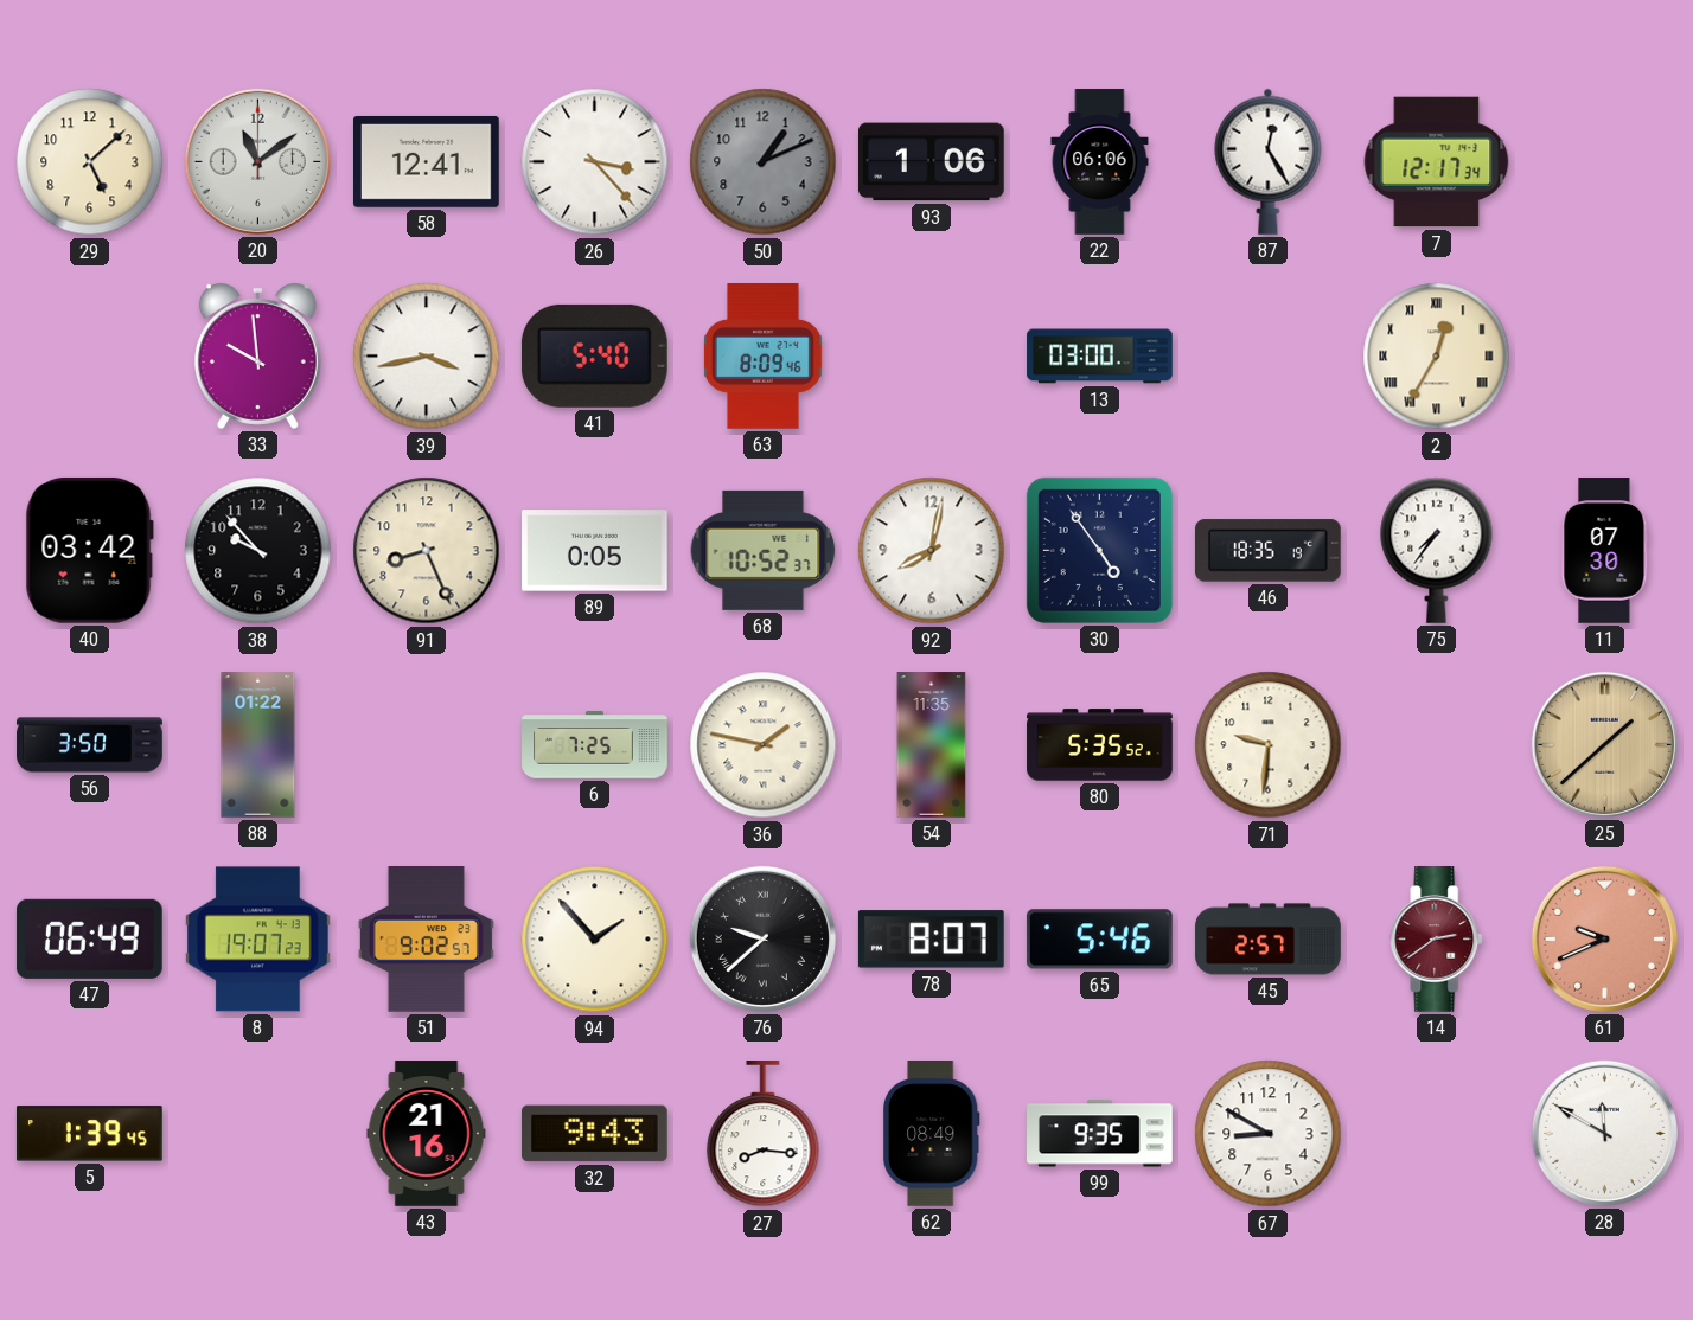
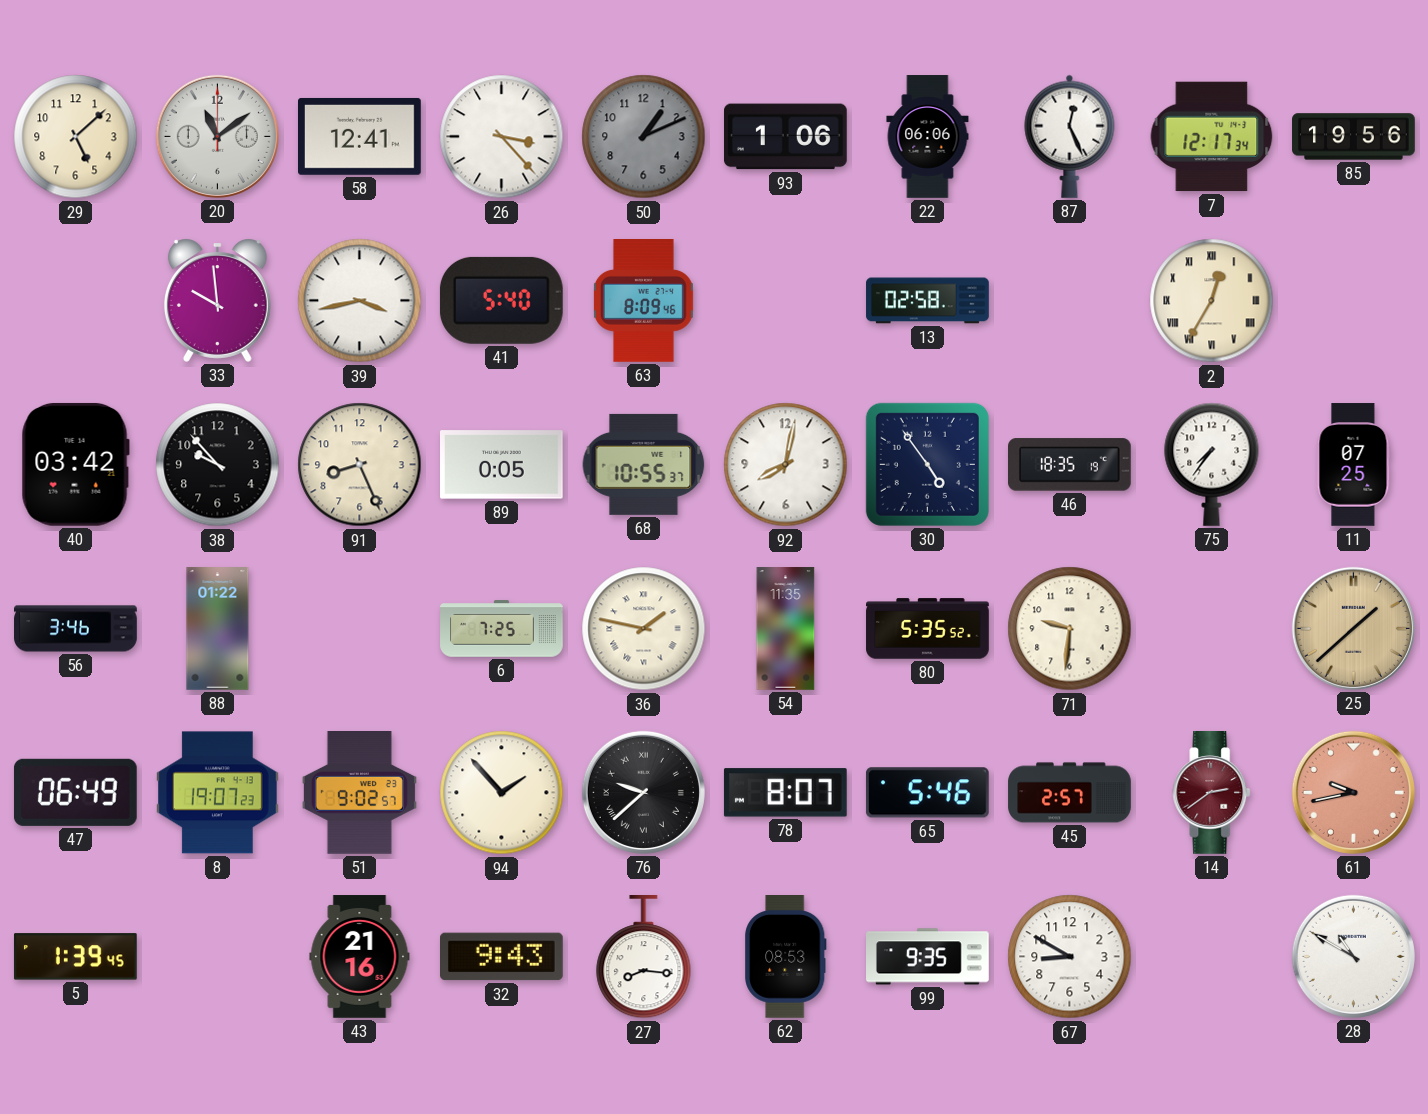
87: 12:25 -> 12:26 (1070, 136)
85: none -> 19:56 (1354, 137)
13: 03:00 -> 02:58 (928, 301)
68: 10:52 -> 10:55 (644, 464)
11: 07:30 -> 07:25 (1354, 465)
56: 3:50 -> 3:46 (76, 629)
61: 9:41 -> 9:43 (1353, 792)
62: 08:49 -> 08:53 (786, 957)
28: 11:50 -> 10:50 (1353, 956)
